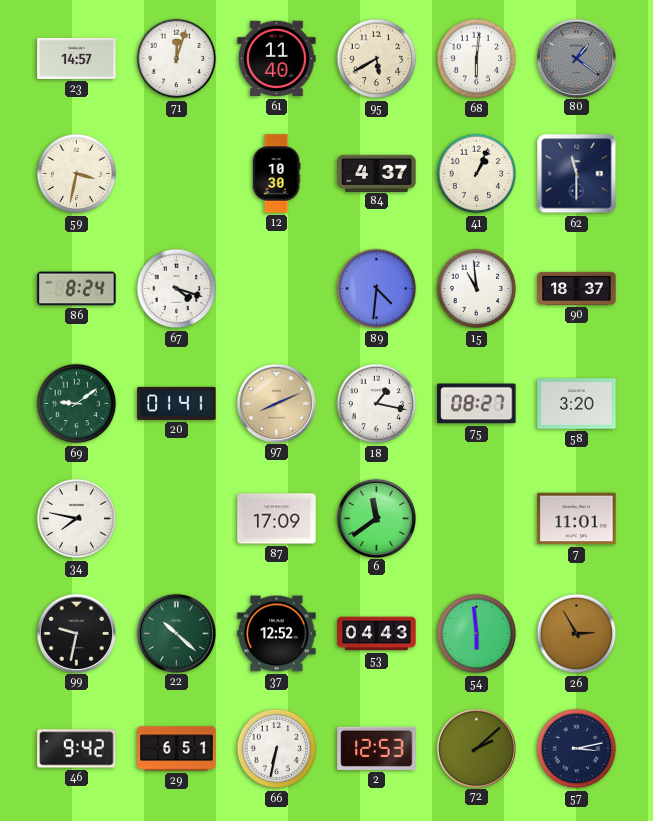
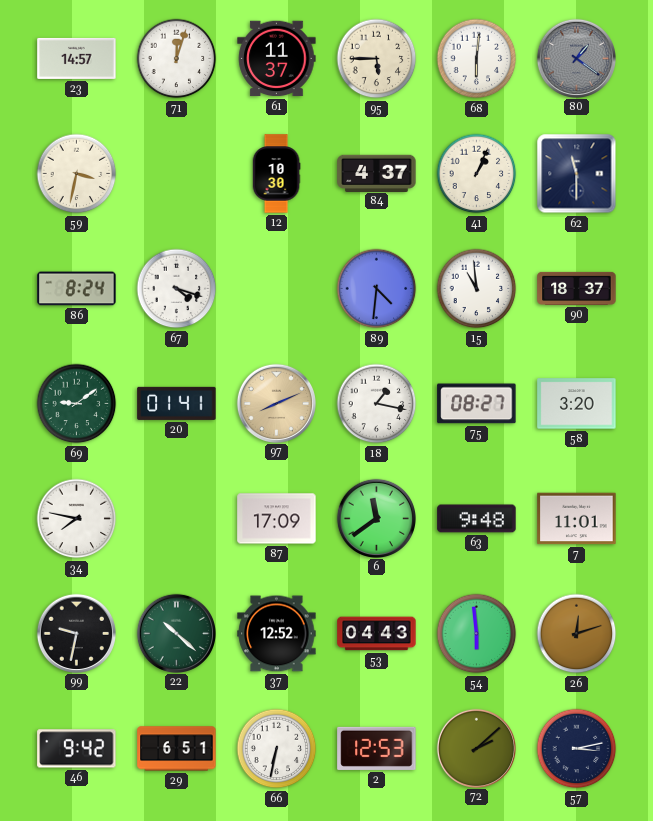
61: 11:40 -> 11:37 (277, 59)
95: 5:40 -> 5:45 (377, 59)
63: none -> 9:48 (477, 519)
26: 2:55 -> 12:12 (577, 634)
